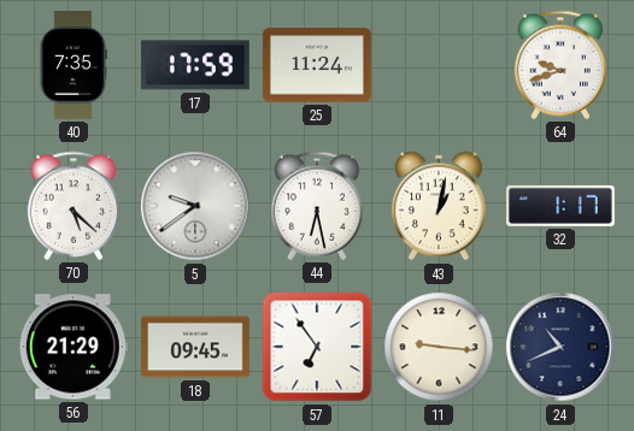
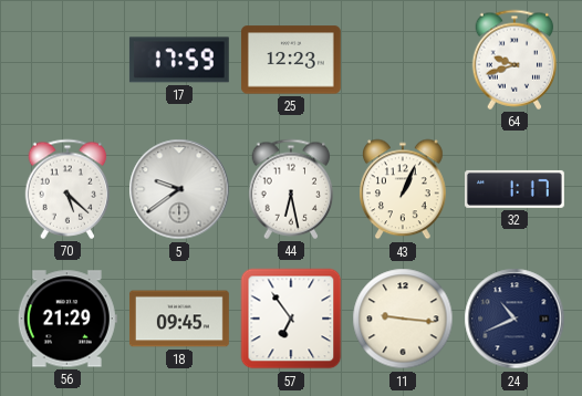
40: 7:35 -> none (74, 66)
25: 11:24 -> 12:23 (291, 60)
43: 1:02 -> 1:04 (404, 189)
